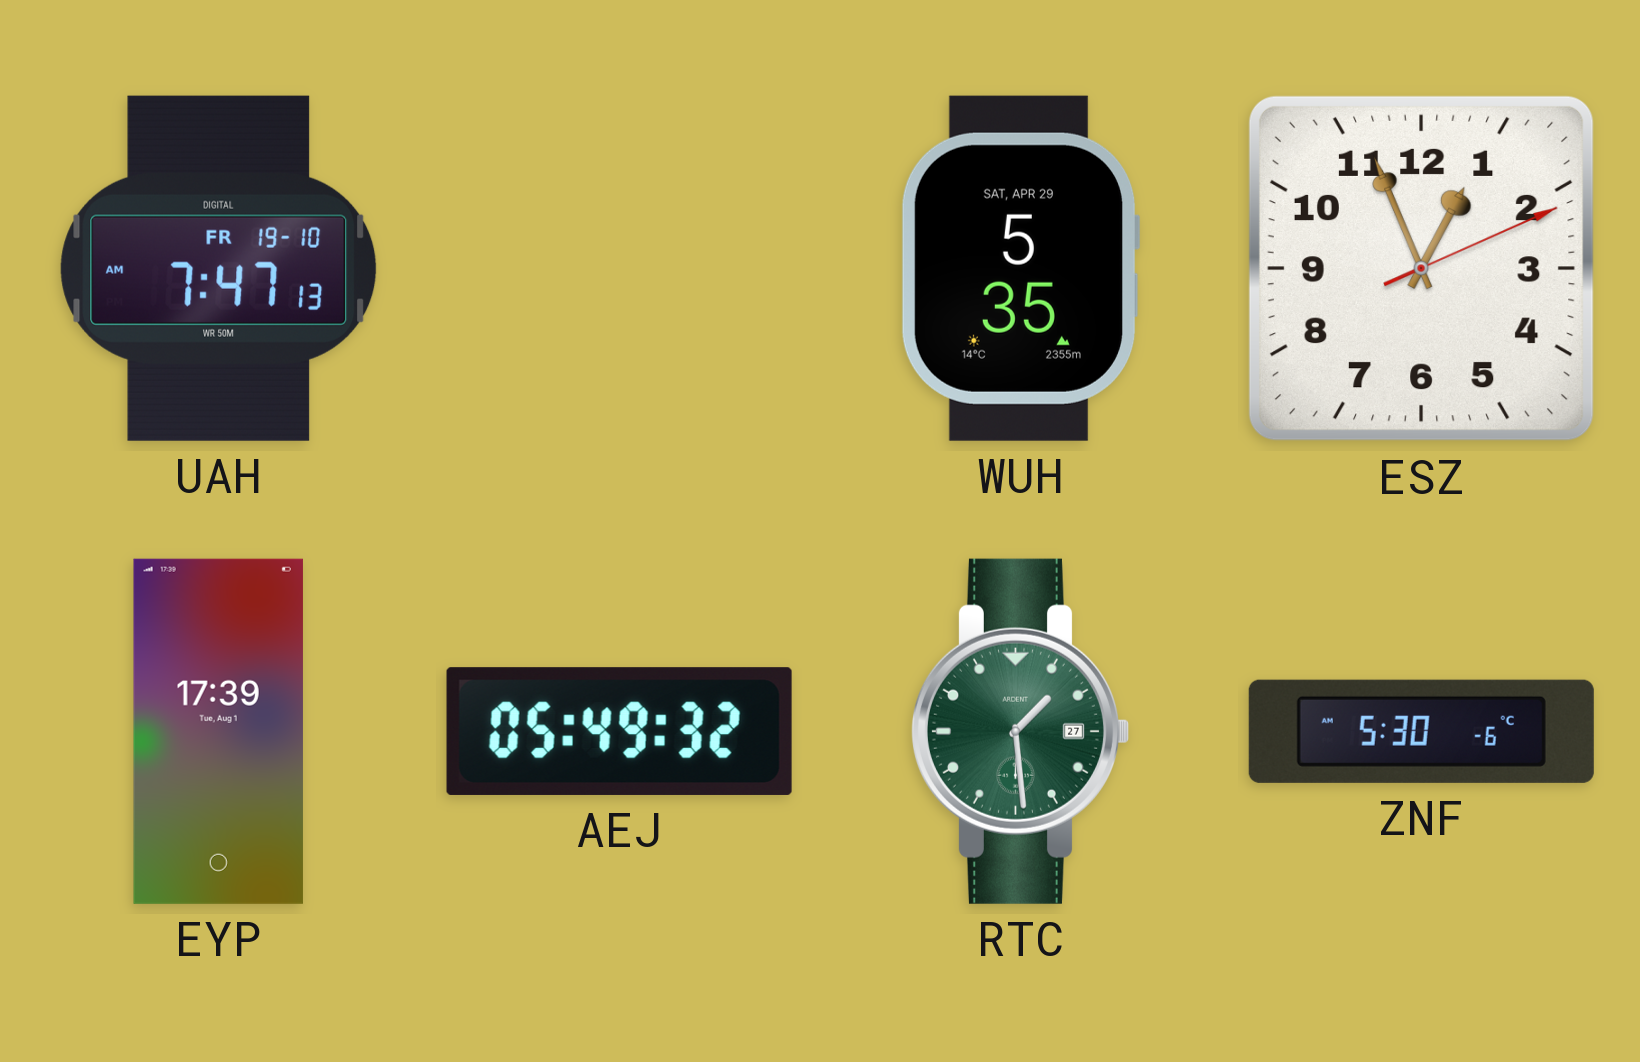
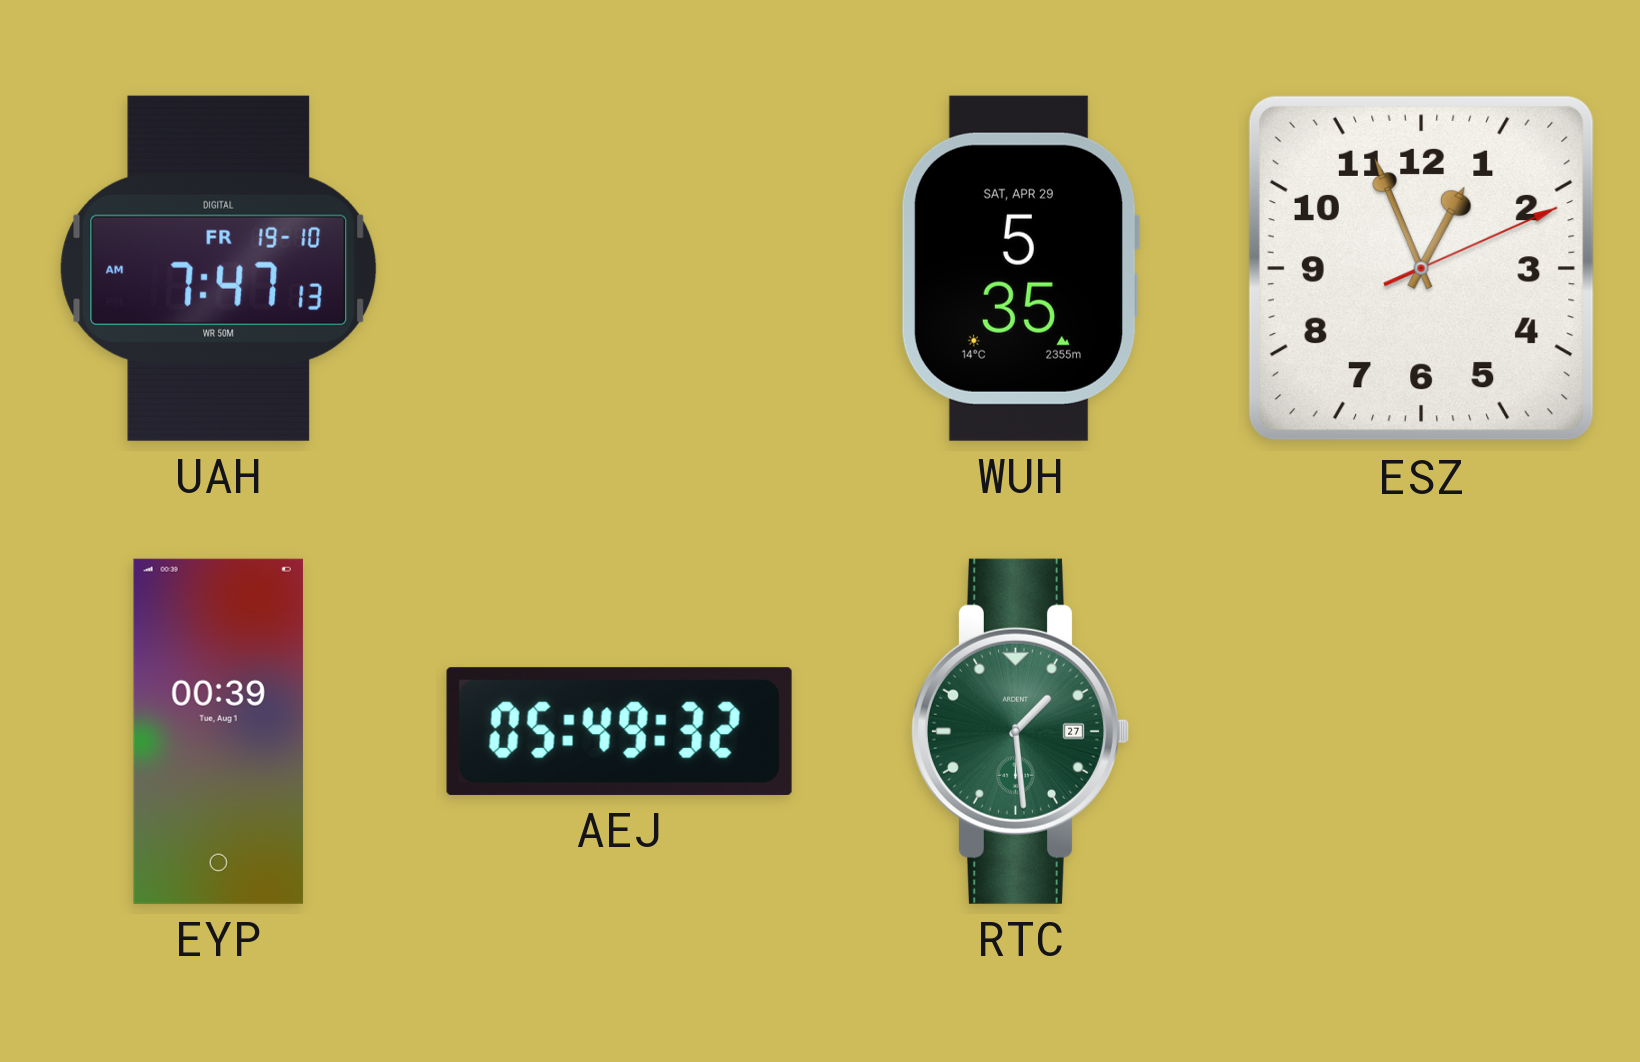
EYP: 17:39 -> 00:39 (218, 731)
ZNF: 5:30 -> none (1421, 731)
